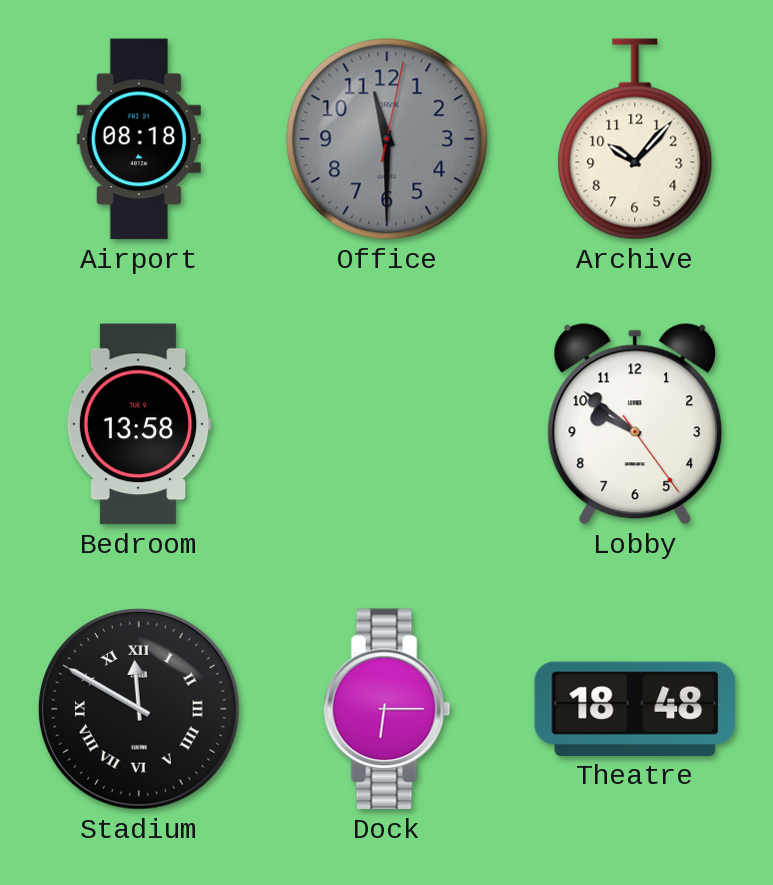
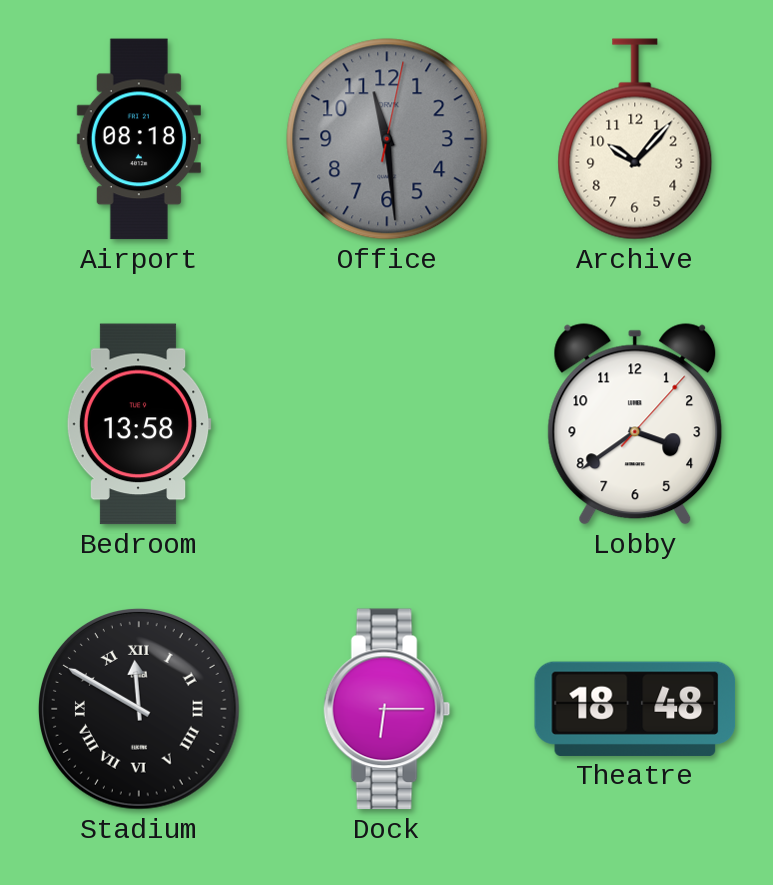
Office: 11:30 -> 11:29 (387, 139)
Lobby: 9:51 -> 3:39 (635, 424)
